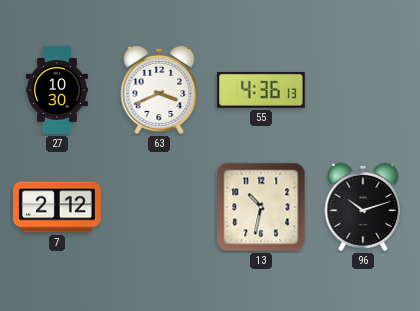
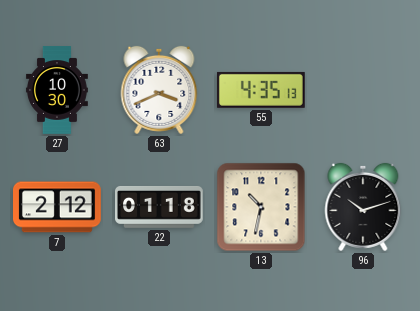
55: 4:36 -> 4:35 (261, 90)
22: none -> 01:18 (160, 207)
